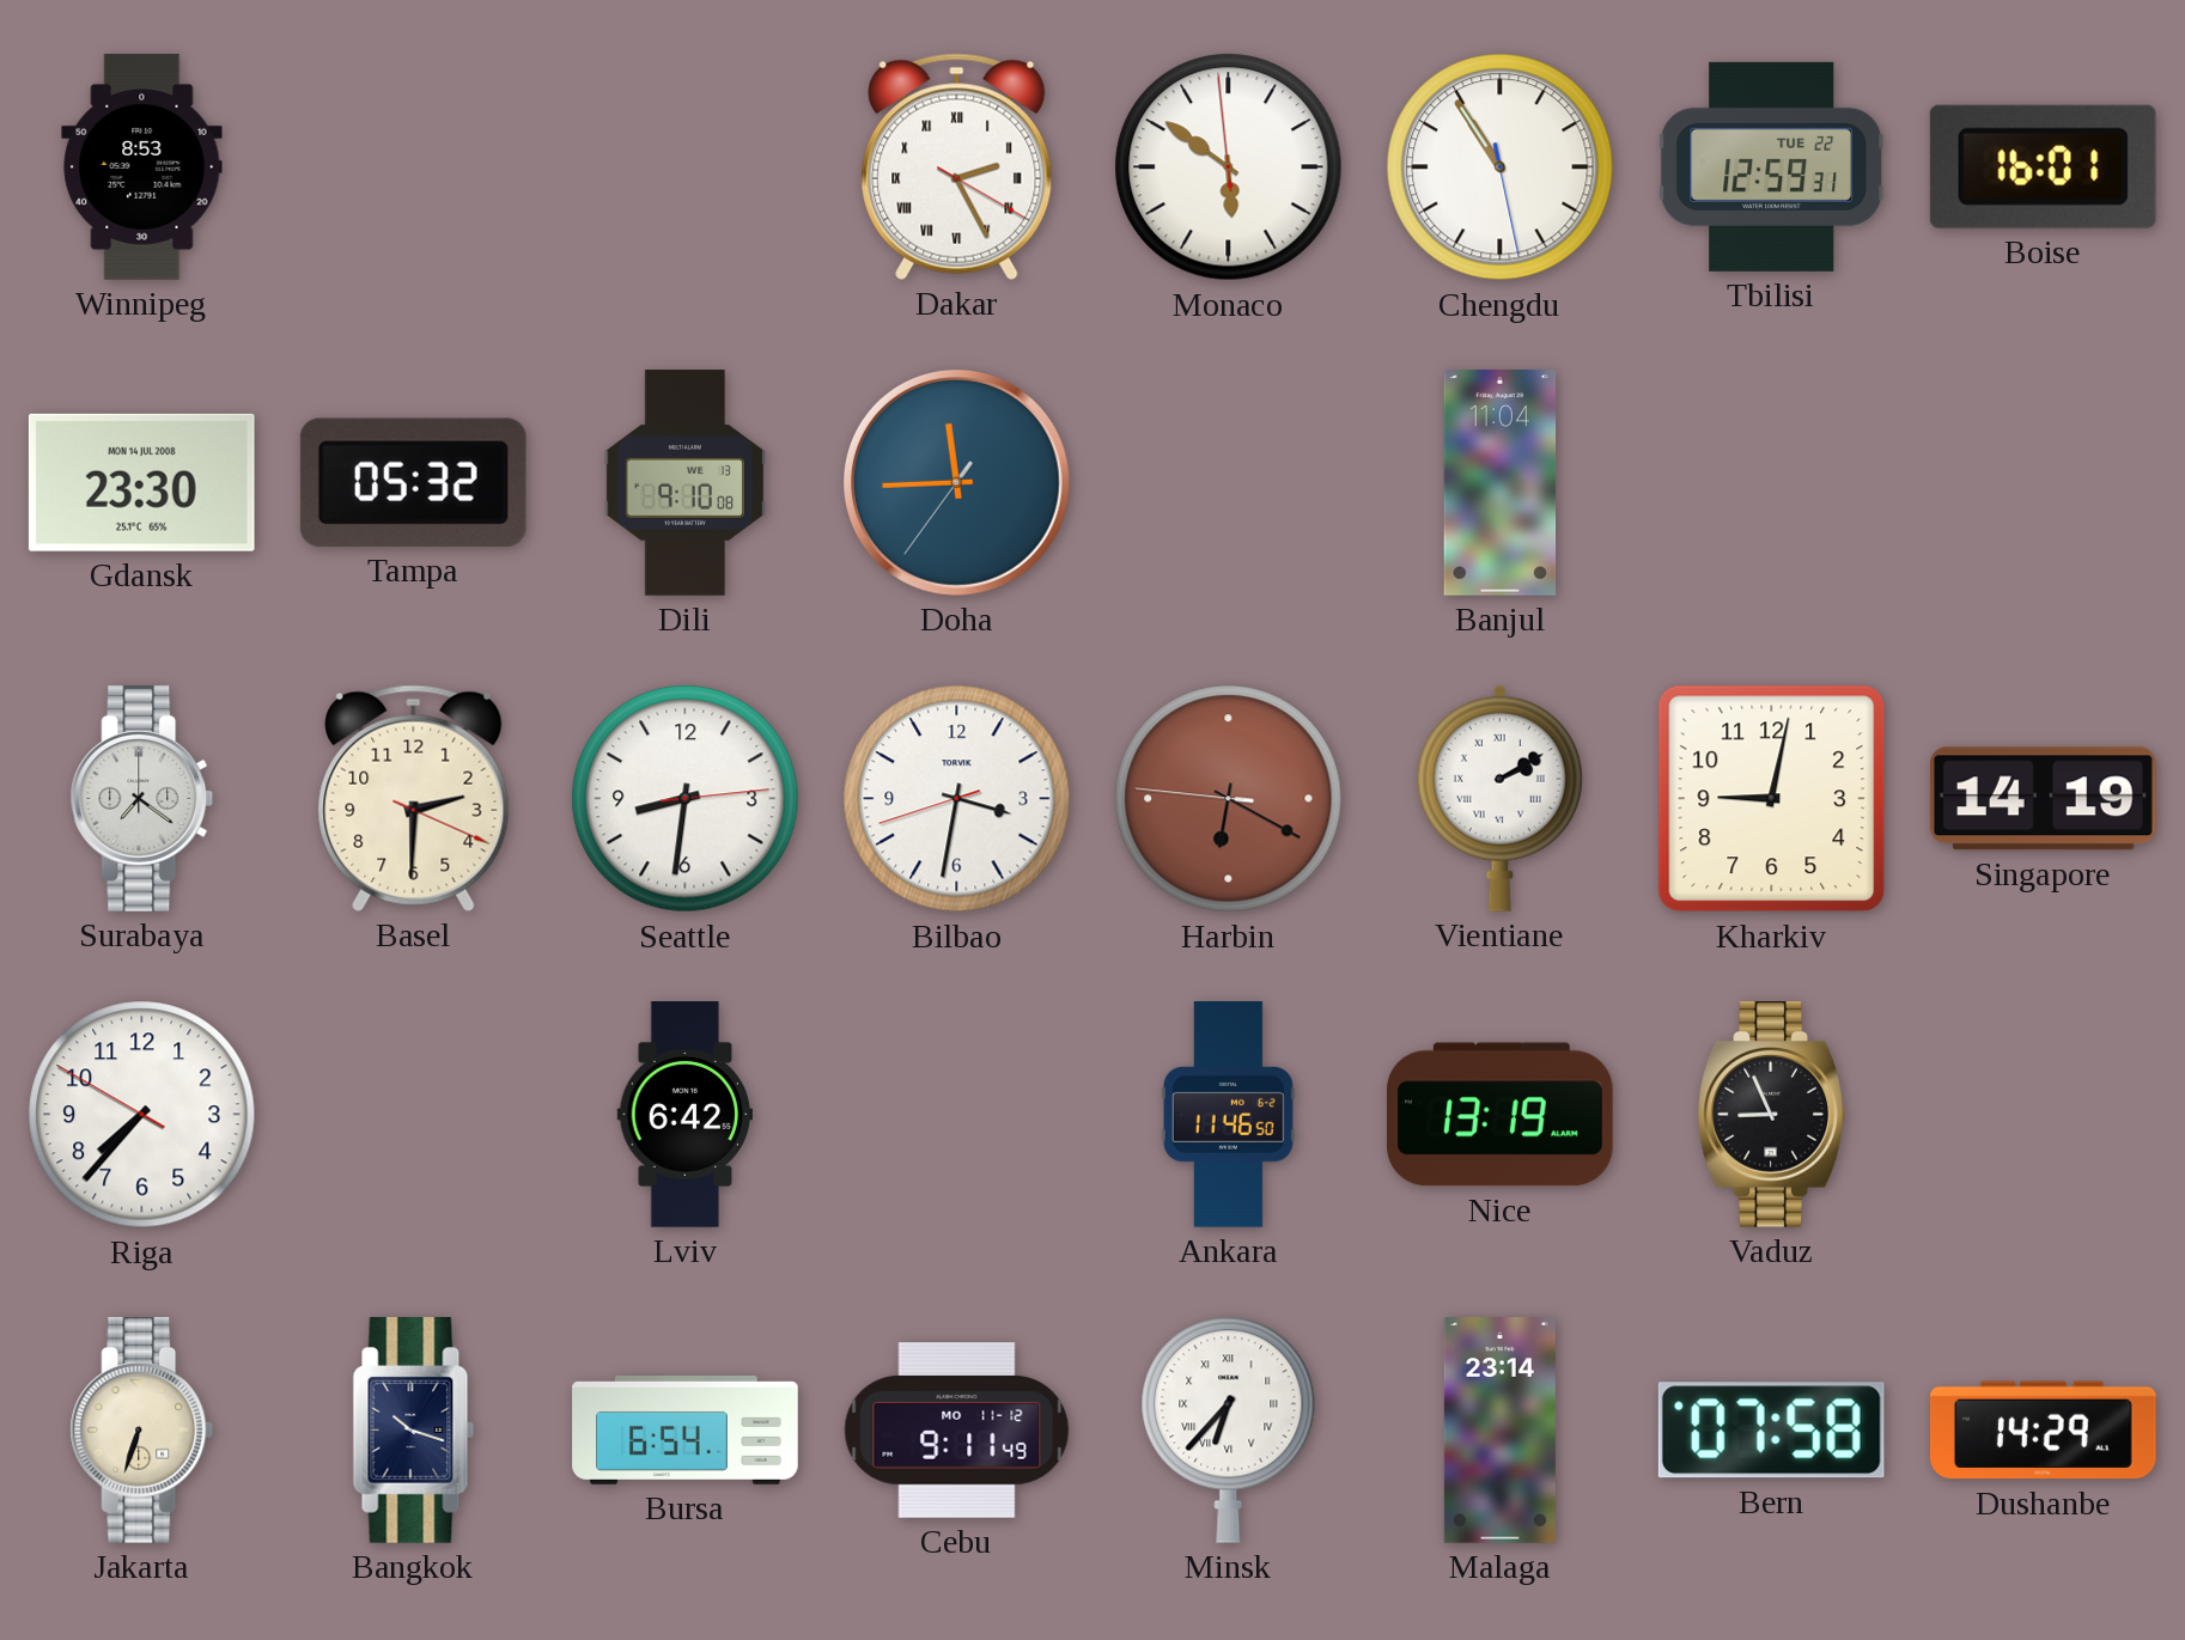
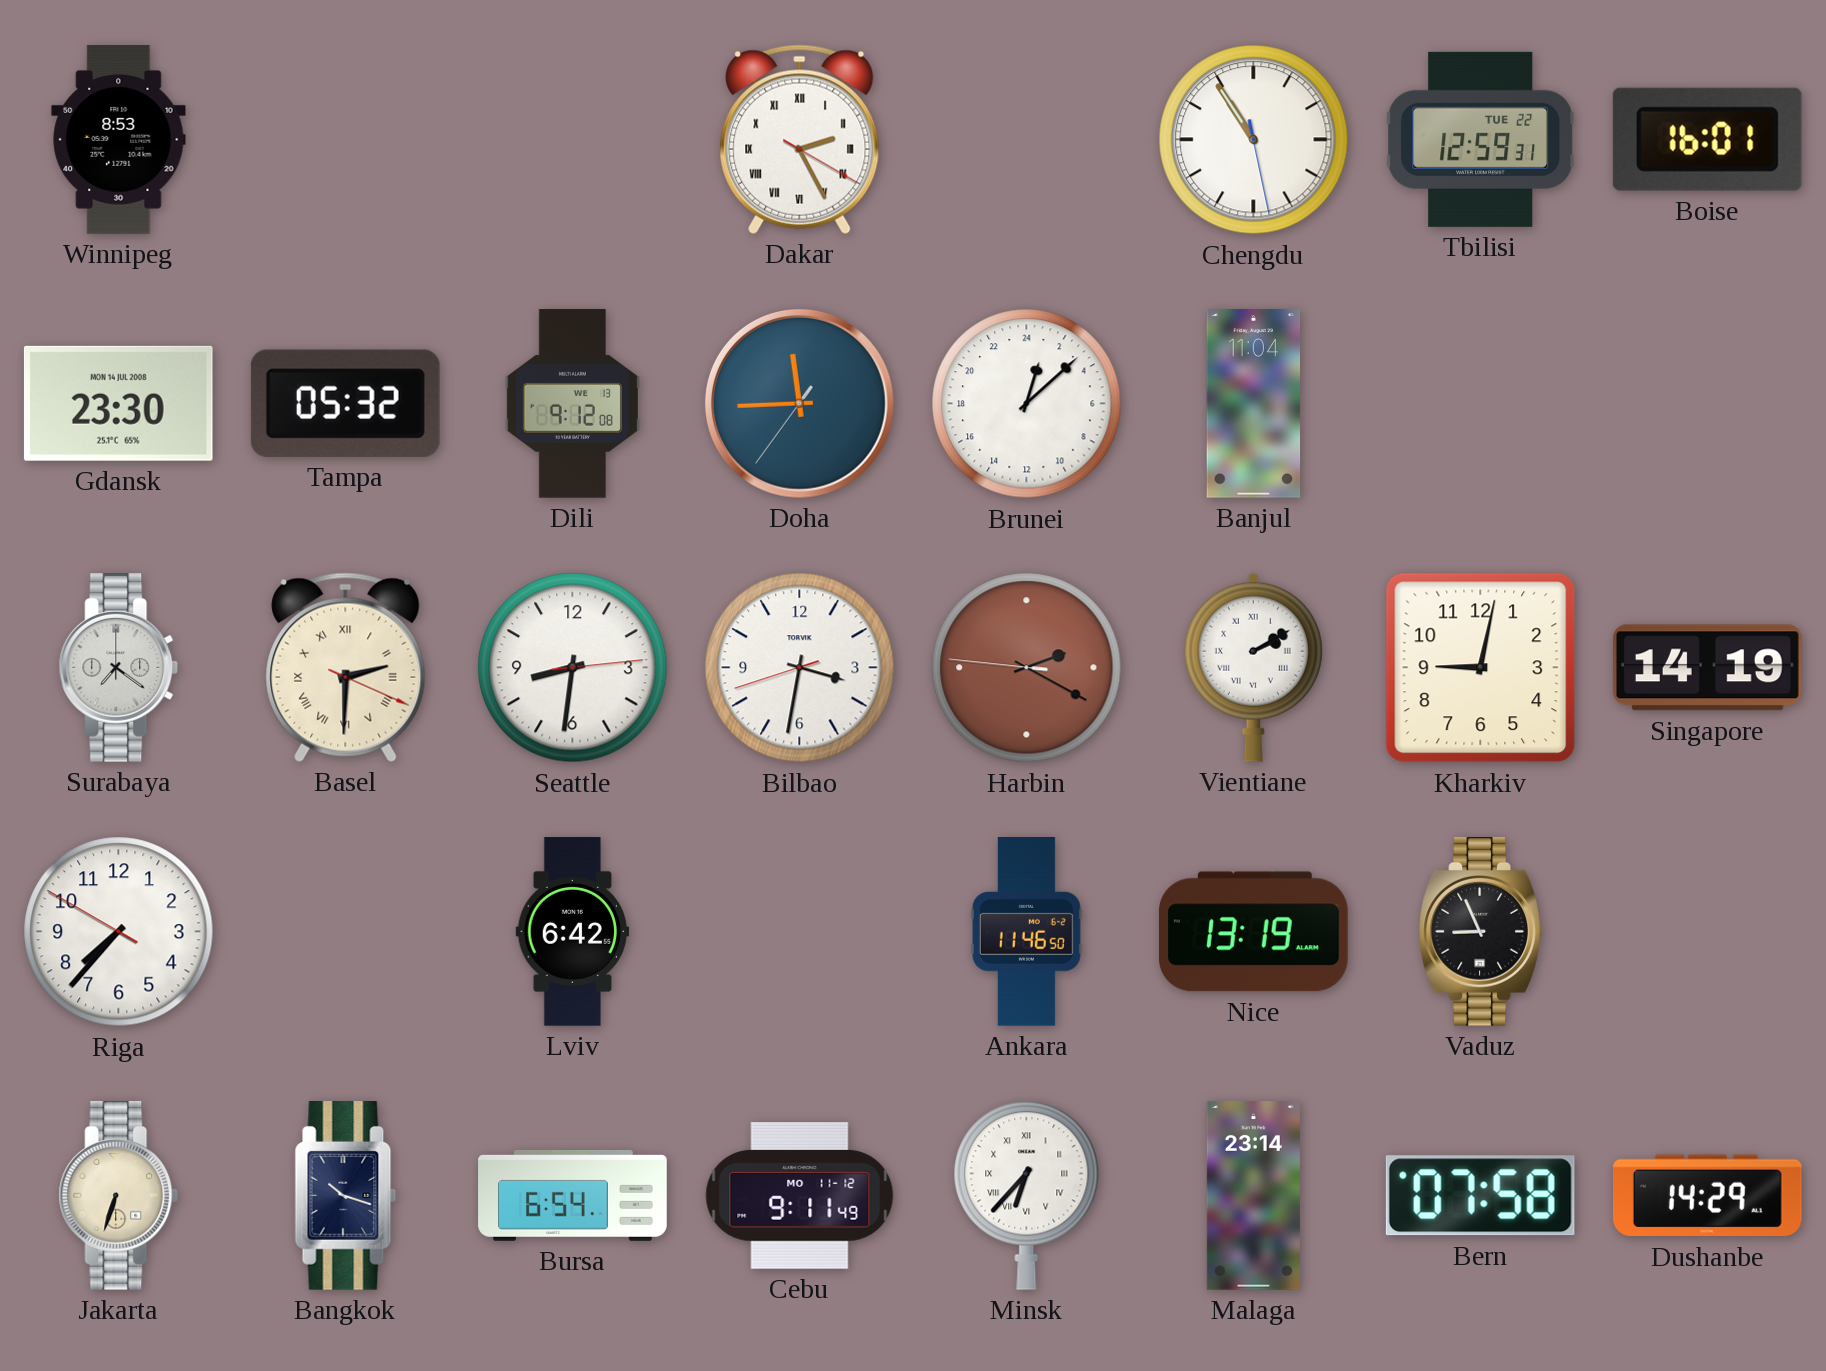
Monaco: 5:50 -> none (1229, 167)
Dili: 9:10 -> 9:12 (572, 404)
Brunei: none -> 1:08 (1027, 404)
Basel numerals: Arabic -> Roman (346, 667)
Harbin: 6:19 -> 2:19 (1027, 668)
